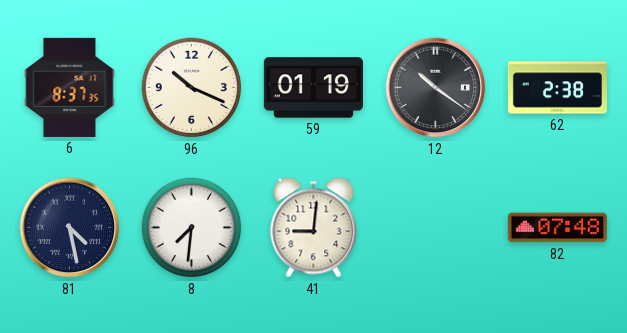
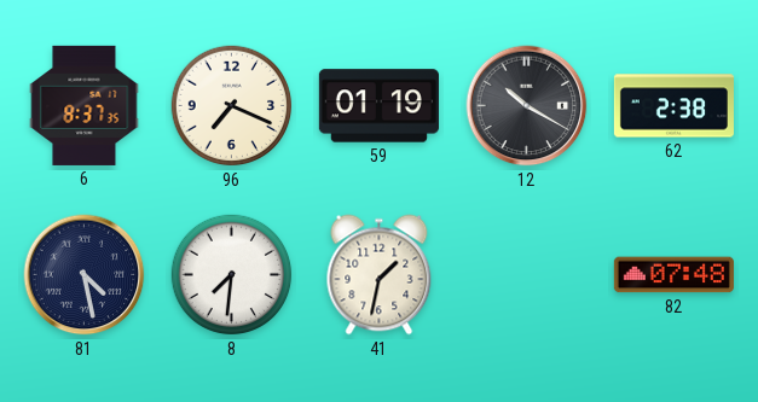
96: 10:19 -> 7:19 (232, 106)
12: 10:21 -> 10:20 (527, 106)
41: 9:01 -> 1:32 (380, 275)
